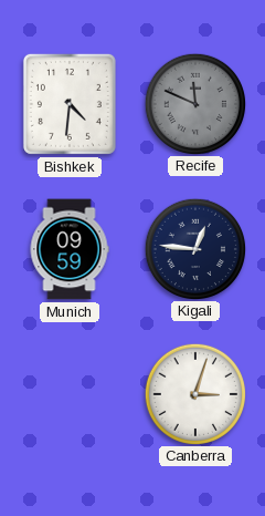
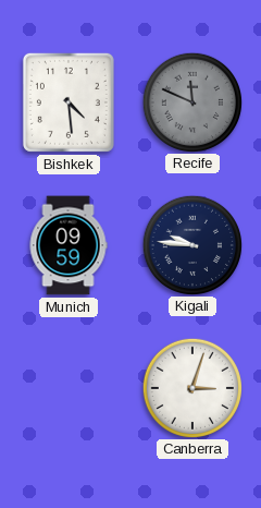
Bishkek: 4:31 -> 4:29 (69, 102)
Kigali: 12:46 -> 9:46 (191, 244)
